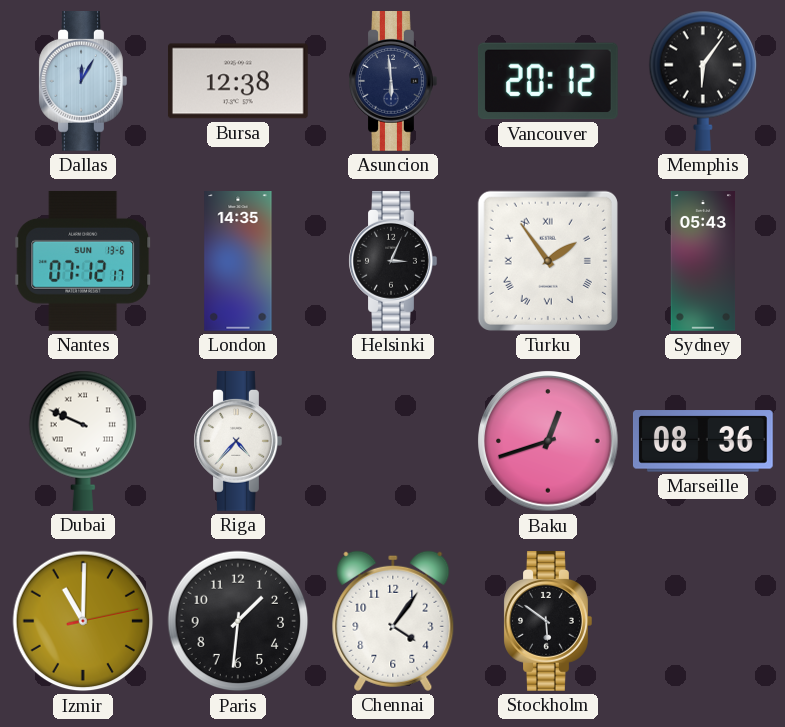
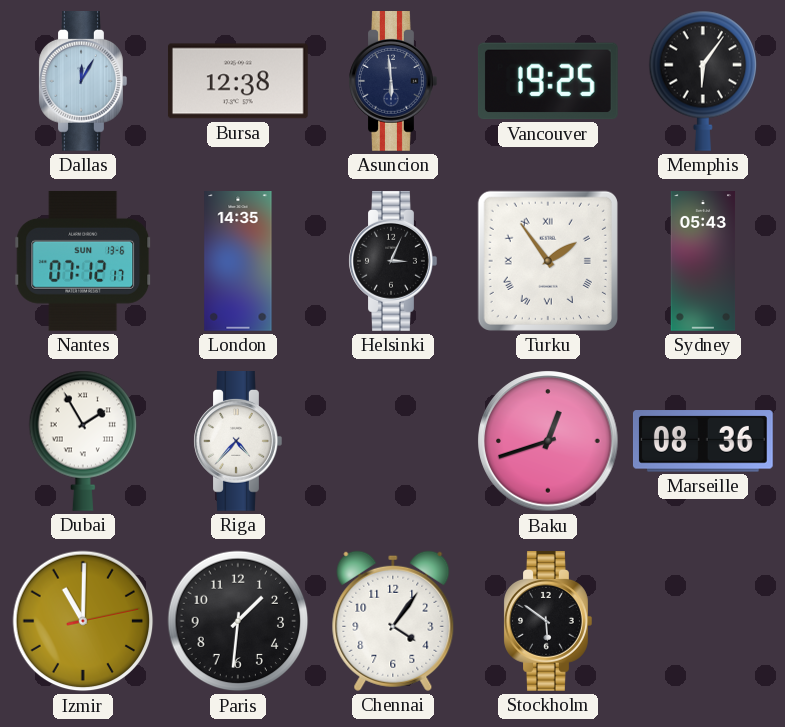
Vancouver: 20:12 -> 19:25 (548, 81)
Dubai: 9:49 -> 1:55 (83, 441)
